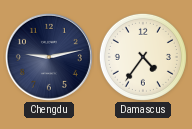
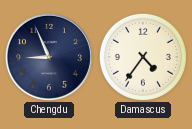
Chengdu: 9:13 -> 8:56 (49, 57)
